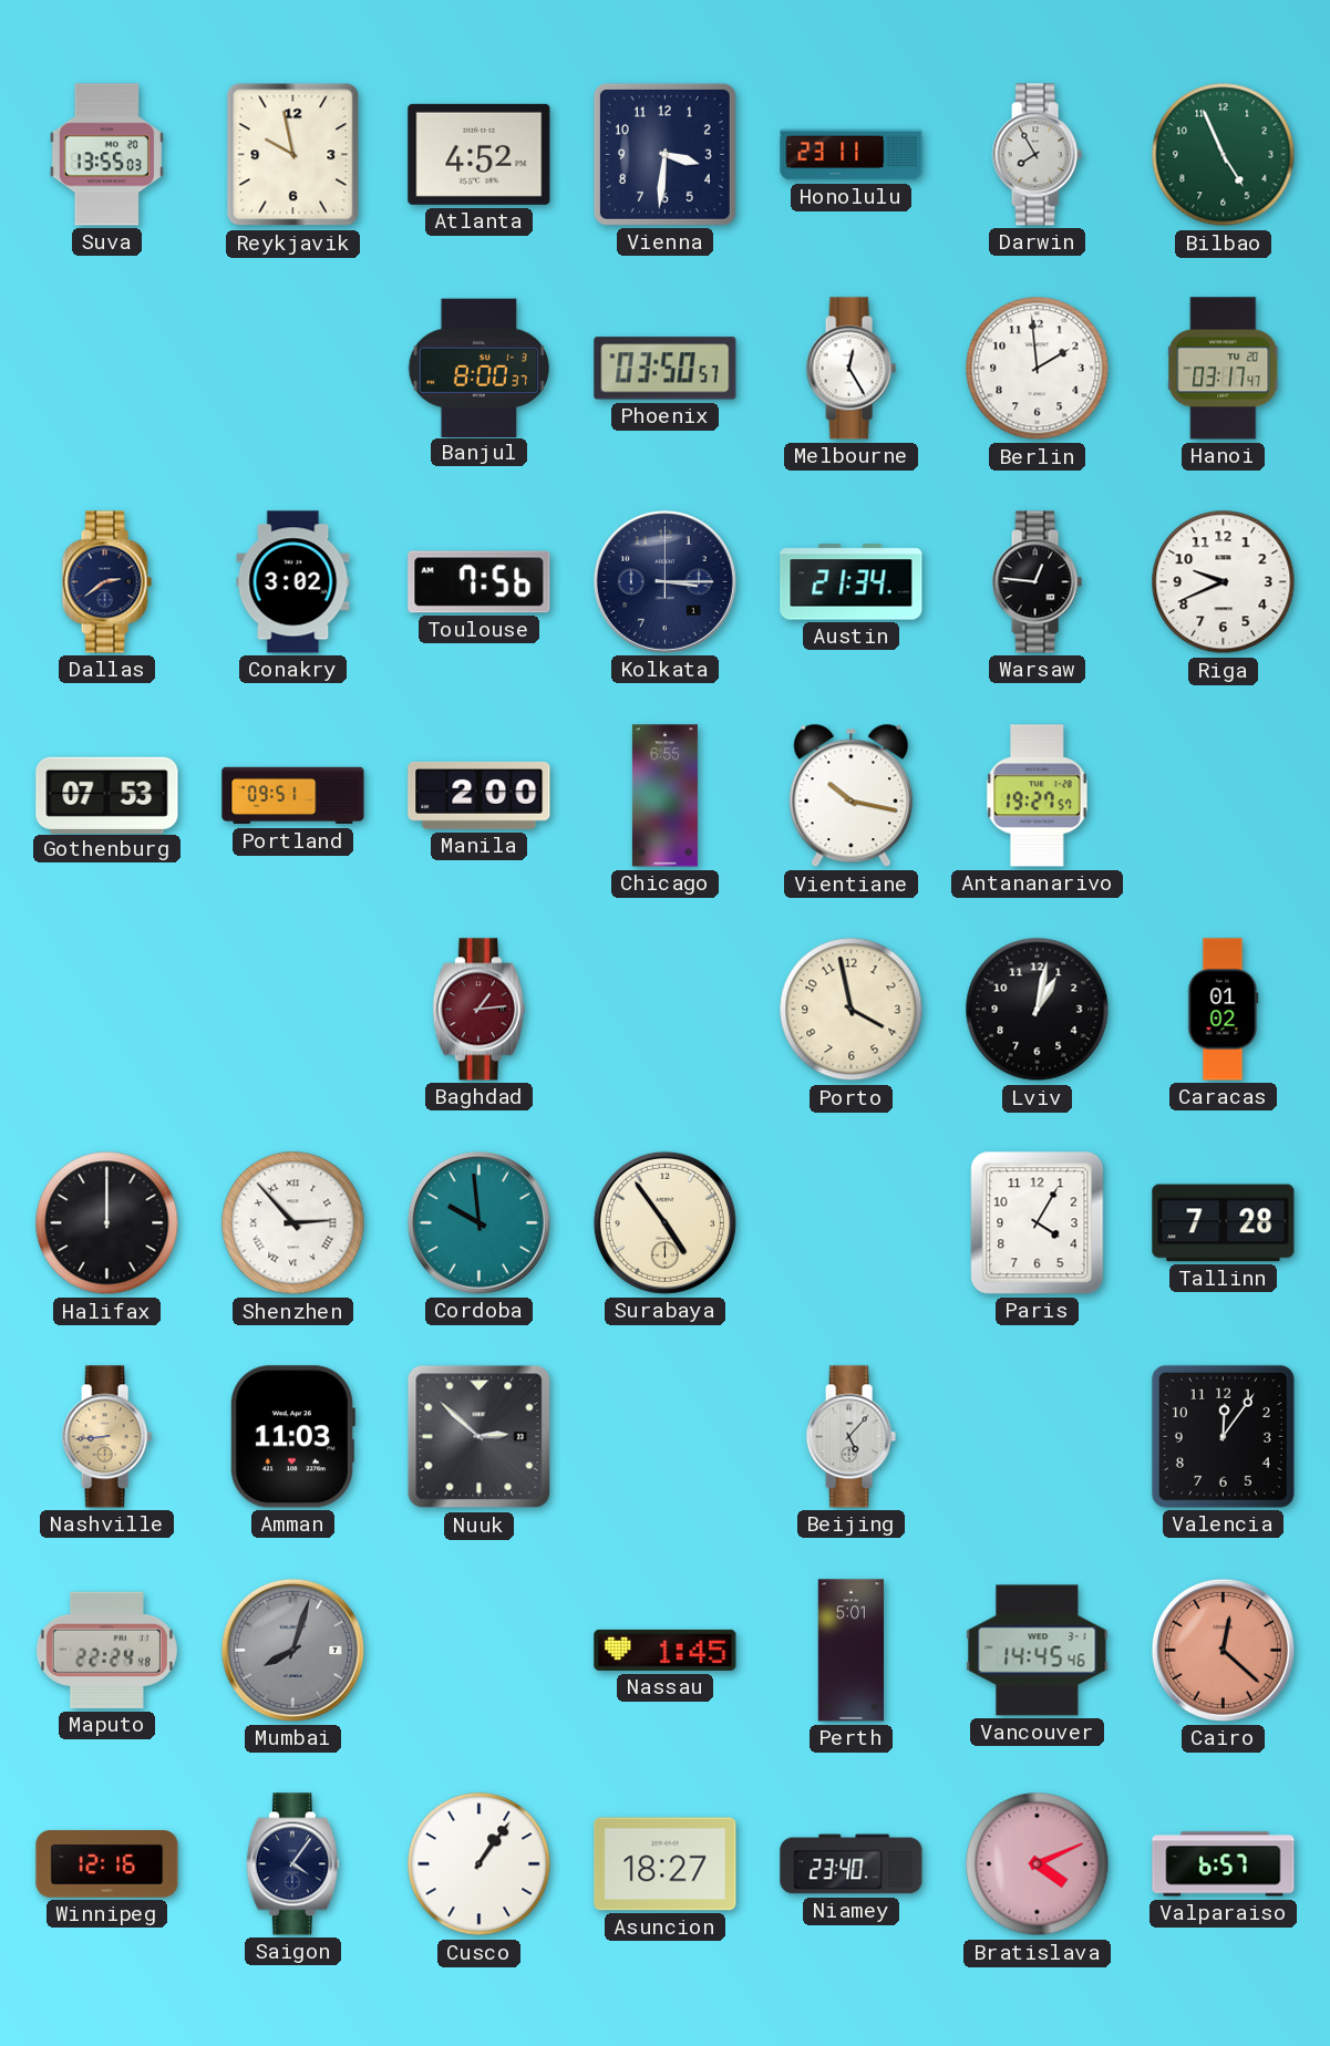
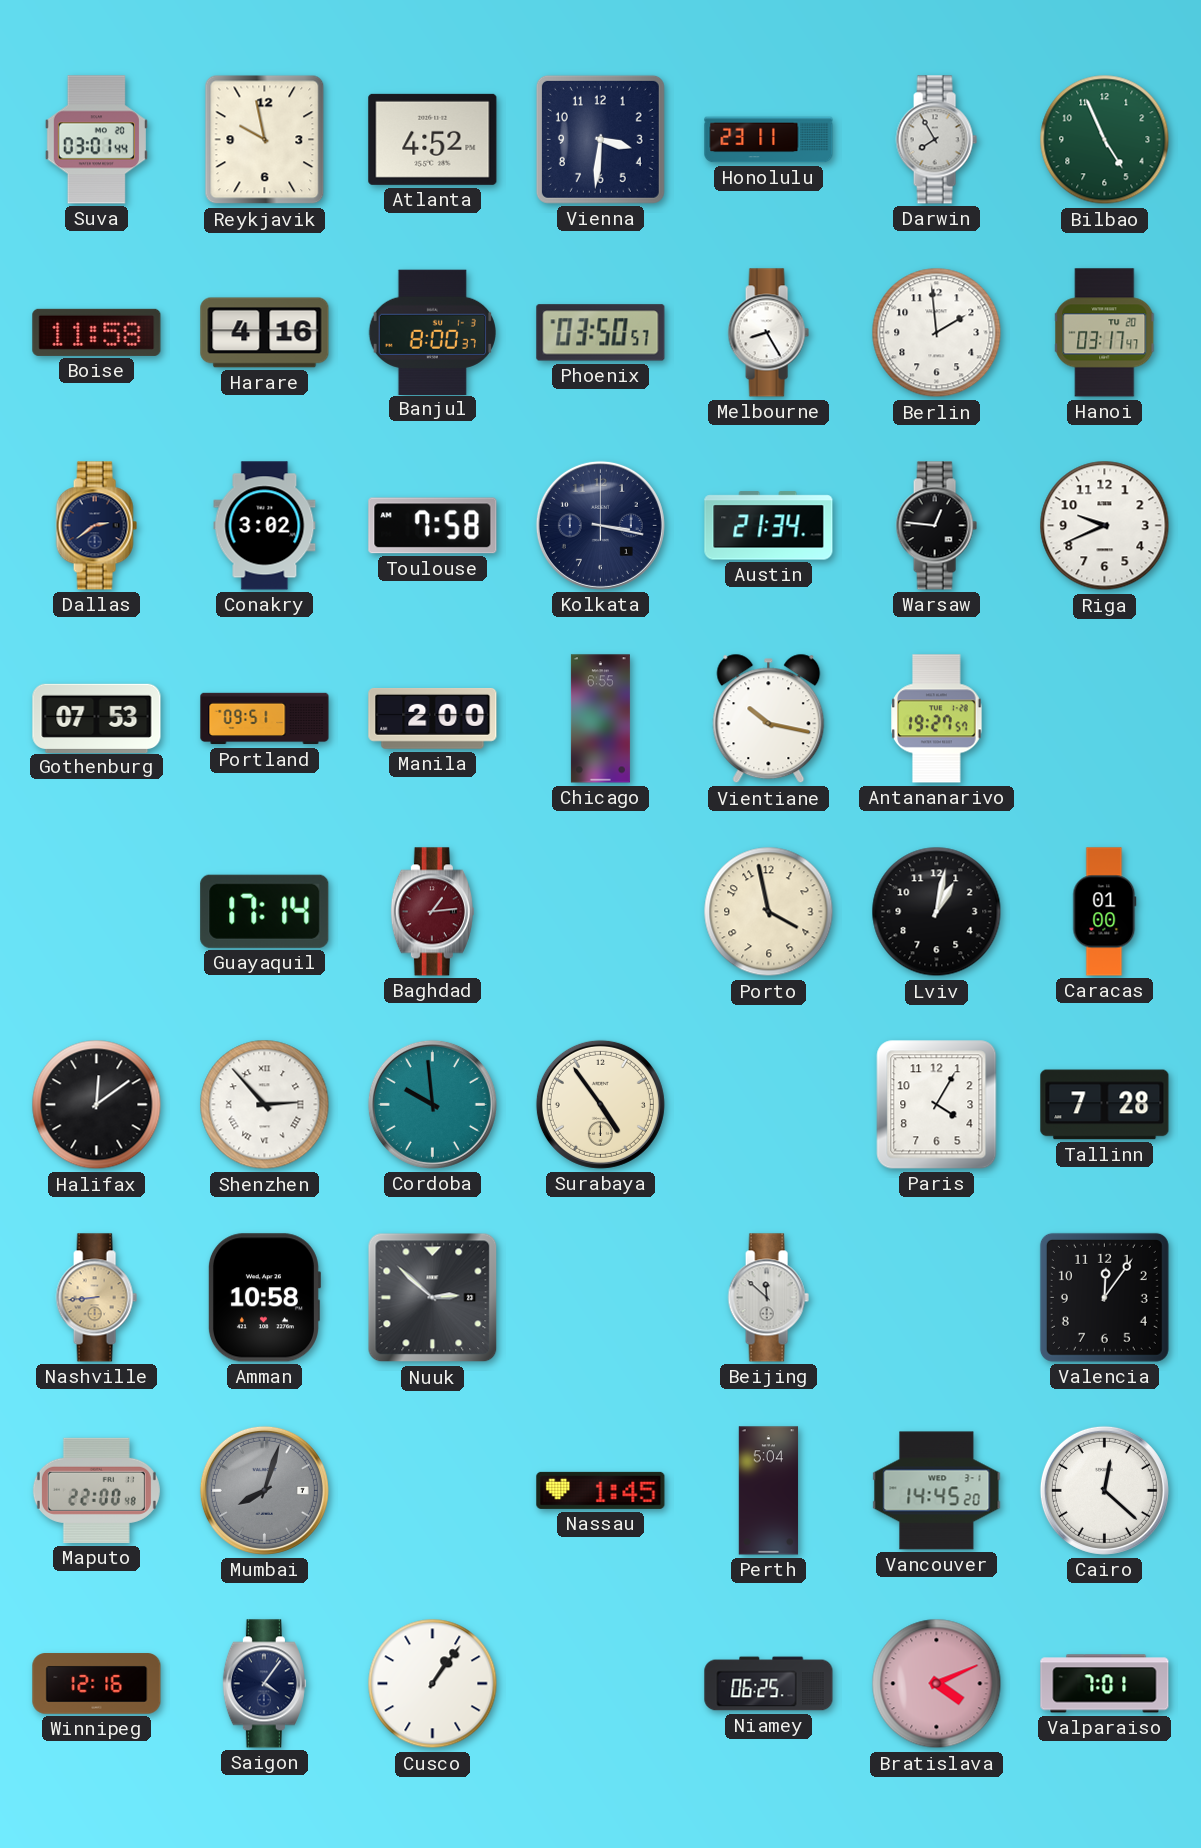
Suva: 13:55 -> 03:01 (96, 140)
Boise: none -> 11:58 (97, 332)
Harare: none -> 4:16 (265, 333)
Melbourne: 12:25 -> 8:25 (768, 333)
Toulouse: 7:56 -> 7:58 (433, 526)
Kolkata: 3:15 -> 3:17 (600, 525)
Guayaquil: none -> 17:14 (265, 911)
Caracas: 01:02 -> 01:00 (1105, 912)
Halifax: 12:00 -> 12:09 (97, 1105)
Amman: 11:03 -> 10:58 (264, 1298)
Beijing: 5:07 -> 11:52 (768, 1298)
Maputo: 22:24 -> 22:00 (96, 1490)
Perth: 5:01 -> 5:04 (769, 1491)
Vancouver: 14:45:46 -> 14:45:20 (937, 1491)
Cairo dial: salmon -> white (1104, 1490)
Asuncion: 18:27 -> none (666, 1864)
Niamey: 23:40 -> 06:25 (769, 1684)
Valparaiso: 6:57 -> 7:01 (1105, 1684)
